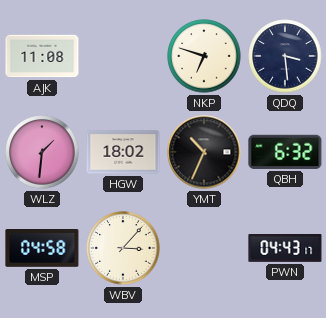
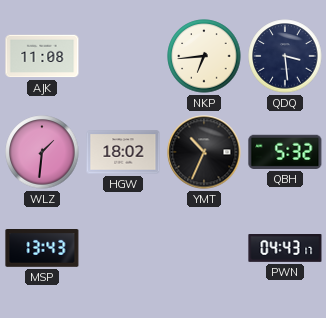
NKP: 6:48 -> 6:44 (204, 56)
QBH: 6:32 -> 5:32 (285, 152)
MSP: 04:58 -> 13:43 (42, 249)
WBV: 3:07 -> none (123, 248)
